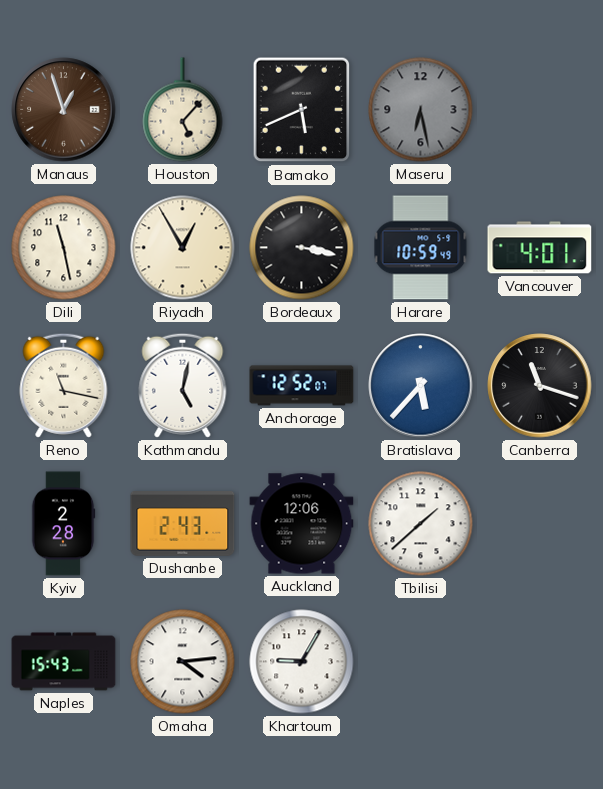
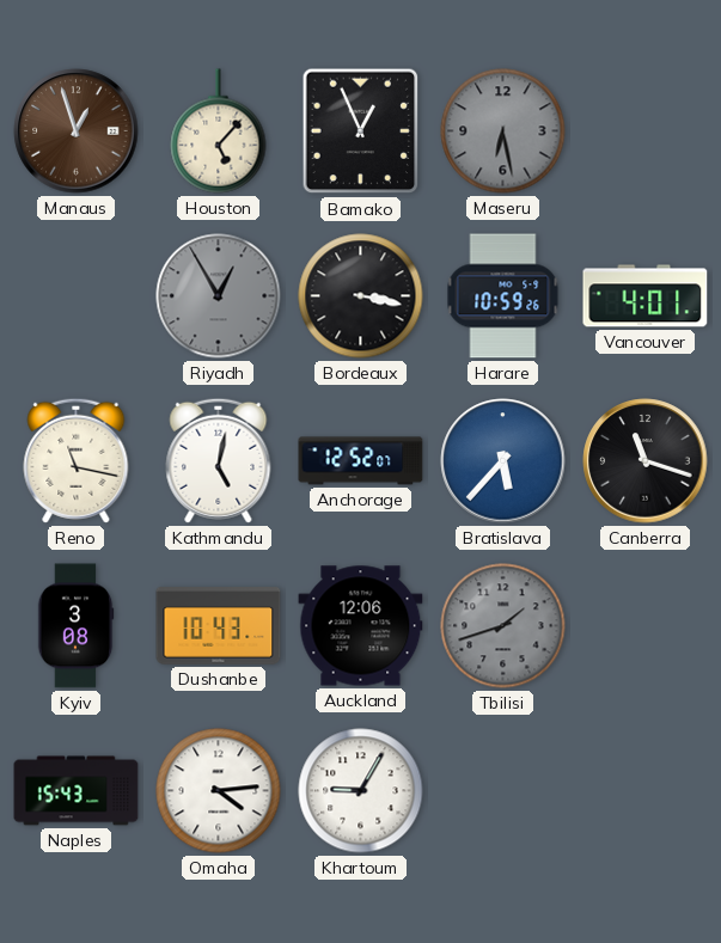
Bamako: 5:41 -> 12:56 (361, 131)
Dili: 11:28 -> none (64, 248)
Riyadh dial: cream -> grey (219, 296)
Harare: 10:59:49 -> 10:59:26 (503, 296)
Kyiv: 2:28 -> 3:08 (75, 626)
Dushanbe: 2:43 -> 10:43 (219, 626)
Tbilisi: 1:38 -> 1:42 (503, 626)
Tbilisi dial: white -> grey (503, 626)
